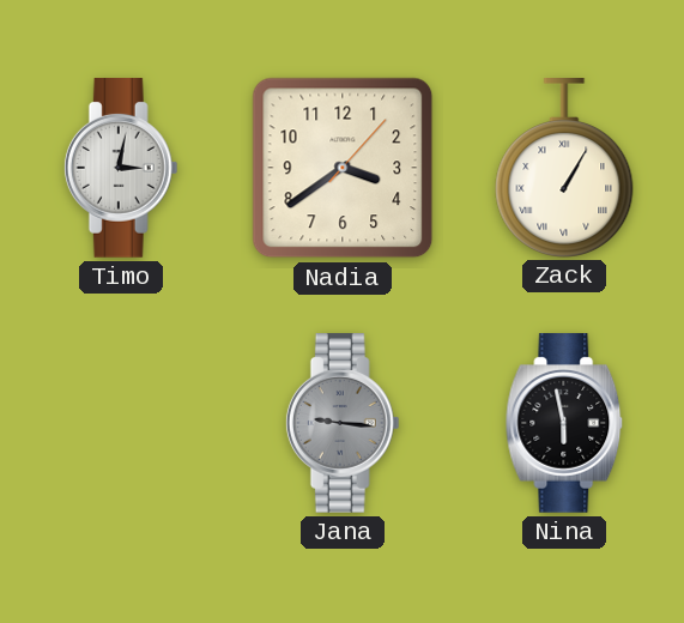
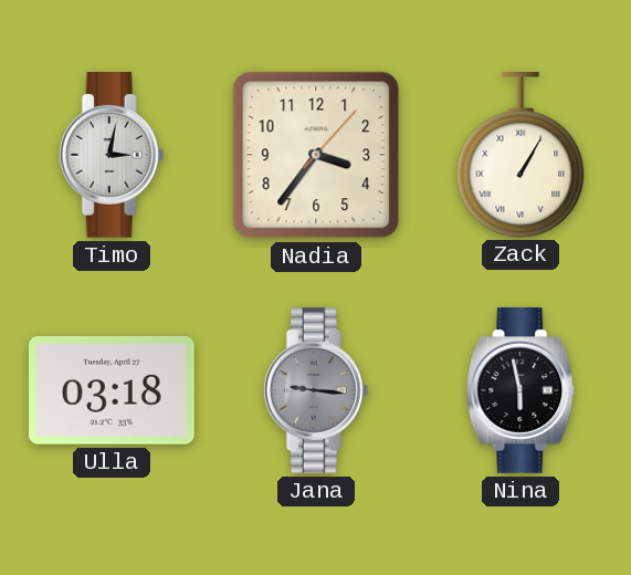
Nadia: 3:39 -> 3:36 (316, 155)
Ulla: none -> 03:18 (112, 390)
